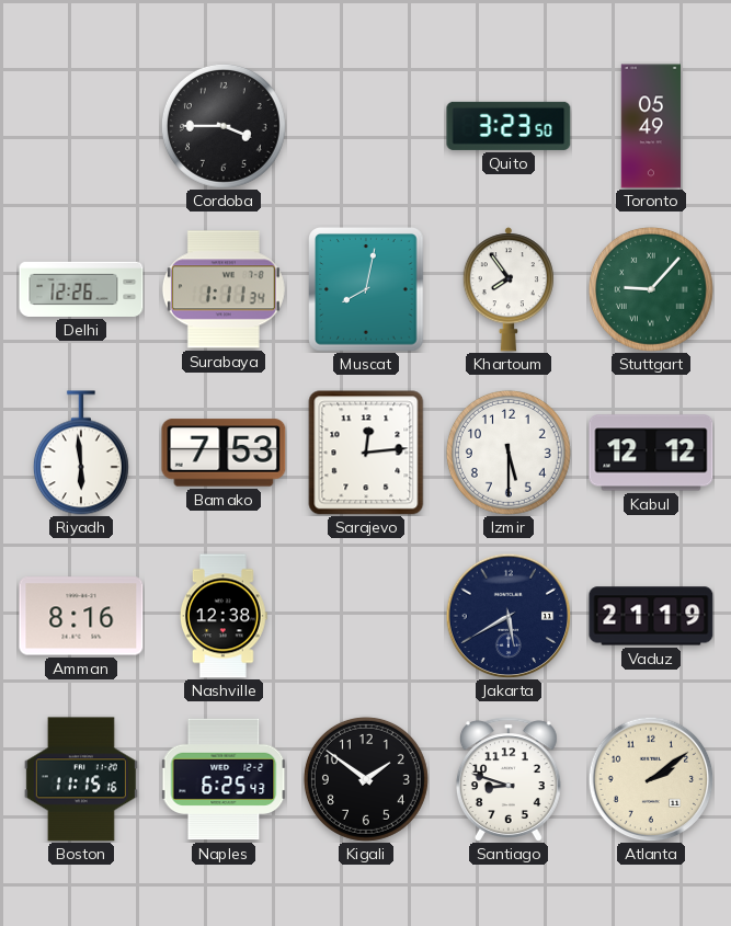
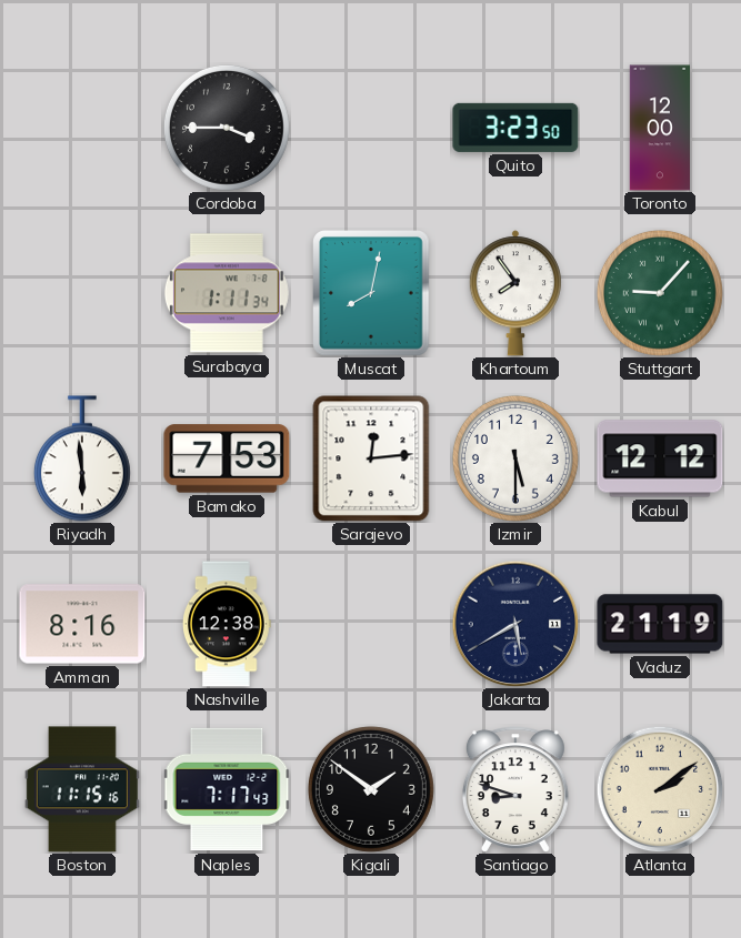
Toronto: 05:49 -> 12:00 (659, 128)
Delhi: 12:26 -> none (81, 289)
Naples: 6:25 -> 7:17 (227, 789)
